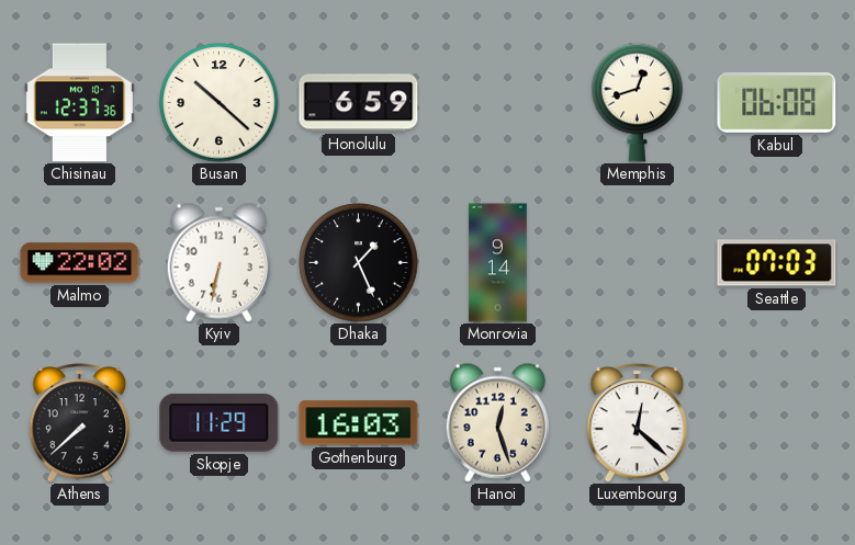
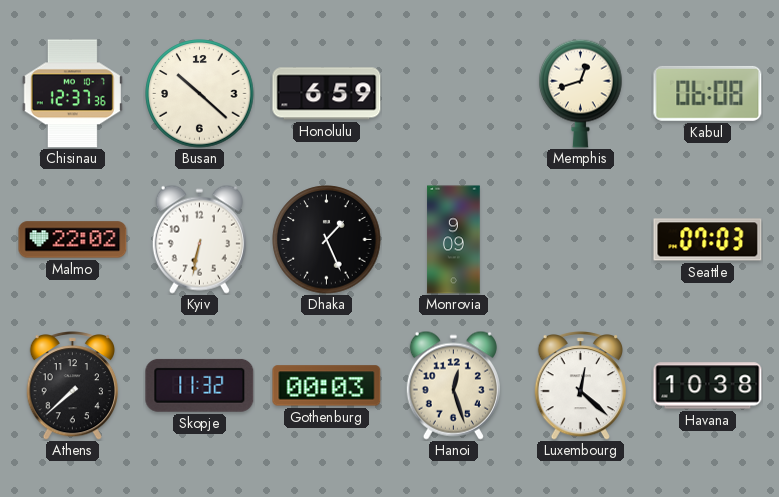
Monrovia: 9:14 -> 9:09 (454, 240)
Skopje: 11:29 -> 11:32 (200, 385)
Gothenburg: 16:03 -> 00:03 (327, 386)
Havana: none -> 10:38 (708, 386)
